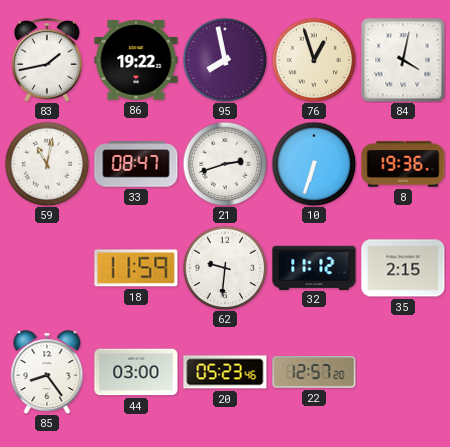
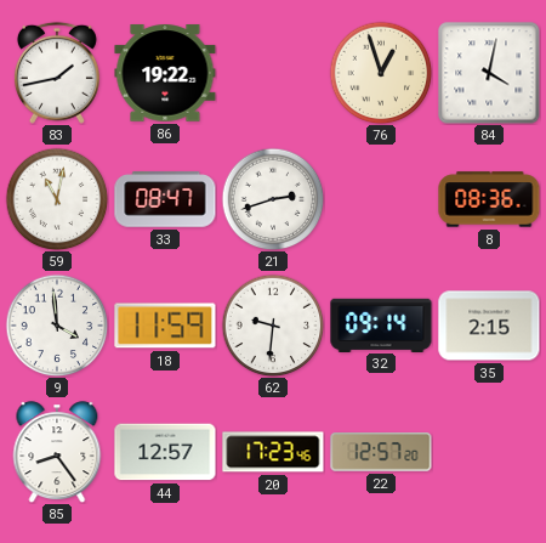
95: 7:58 -> none (225, 60)
10: 6:33 -> none (314, 164)
8: 19:36 -> 08:36 (489, 199)
9: none -> 3:59 (57, 326)
32: 11:12 -> 09:14 (381, 324)
44: 03:00 -> 12:57 (165, 452)
20: 05:23 -> 17:23 (273, 452)
